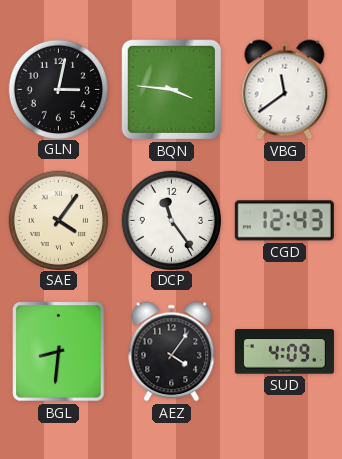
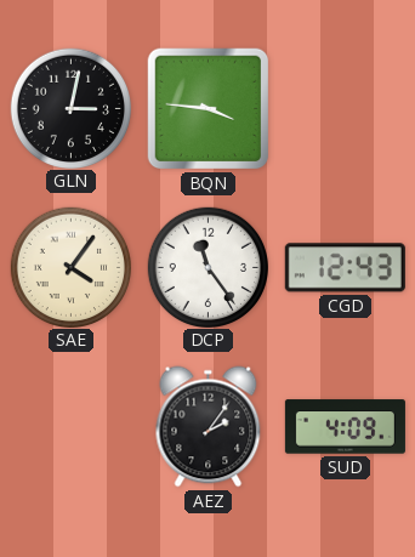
VBG: 11:39 -> none (285, 90)
BGL: 8:31 -> none (59, 352)
AEZ: 4:06 -> 2:06 (209, 427)
